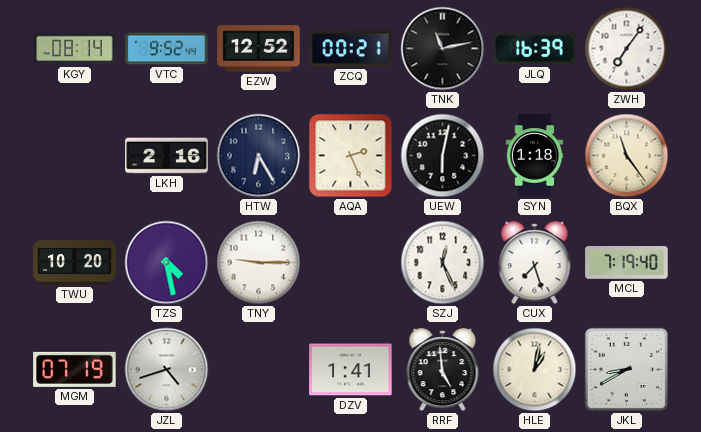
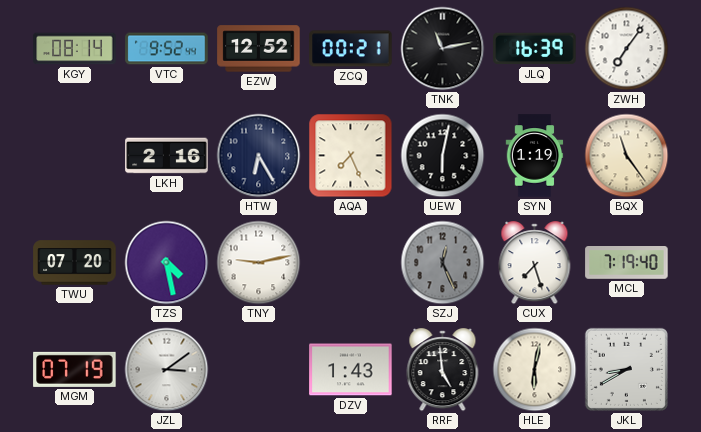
AQA: 2:26 -> 7:26 (351, 156)
SYN: 1:18 -> 1:19 (535, 156)
TWU: 10:20 -> 07:20 (75, 263)
TNY: 9:15 -> 9:13 (259, 263)
SZJ dial: white -> grey (443, 263)
JZL: 4:42 -> 3:09 (167, 370)
DZV: 1:41 -> 1:43 (351, 370)
HLE: 1:02 -> 6:02 (535, 370)
